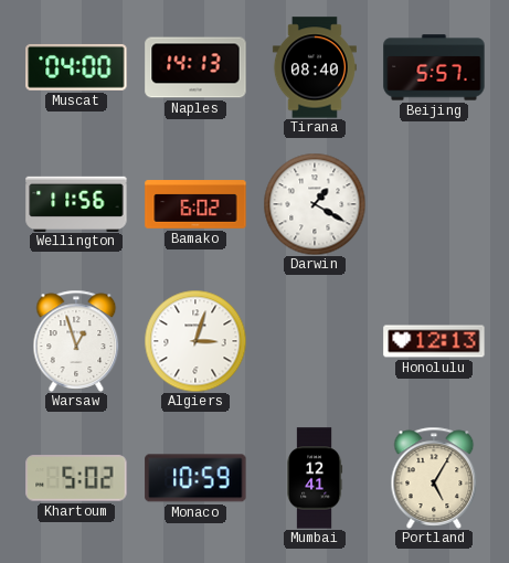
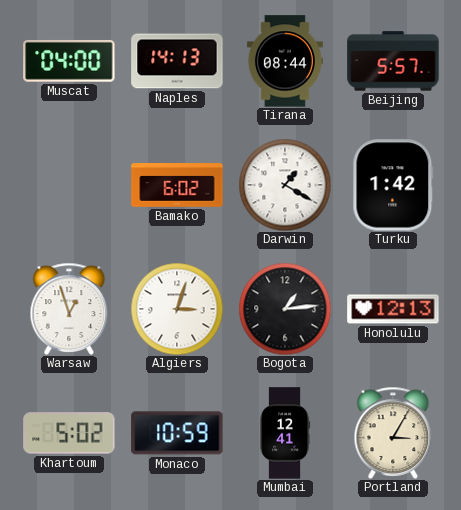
Tirana: 08:40 -> 08:44 (285, 61)
Wellington: 11:56 -> none (76, 203)
Turku: none -> 1:42 (393, 185)
Bogota: none -> 1:14 (285, 309)
Portland: 5:05 -> 3:05 (393, 433)
